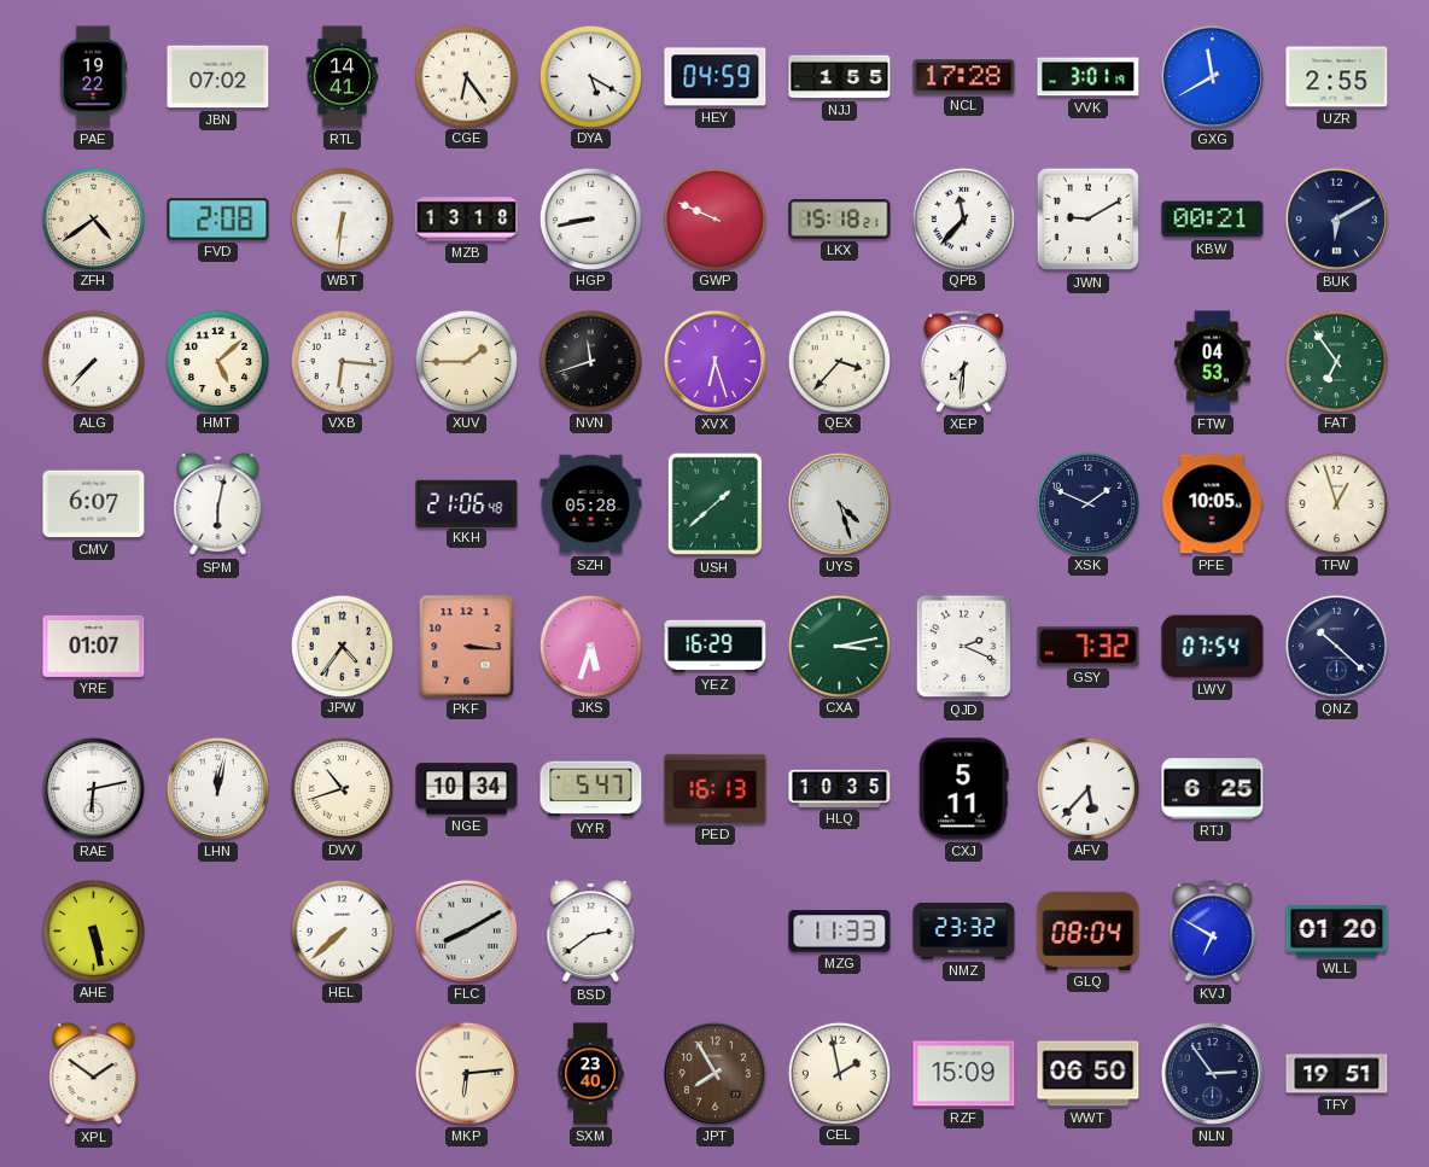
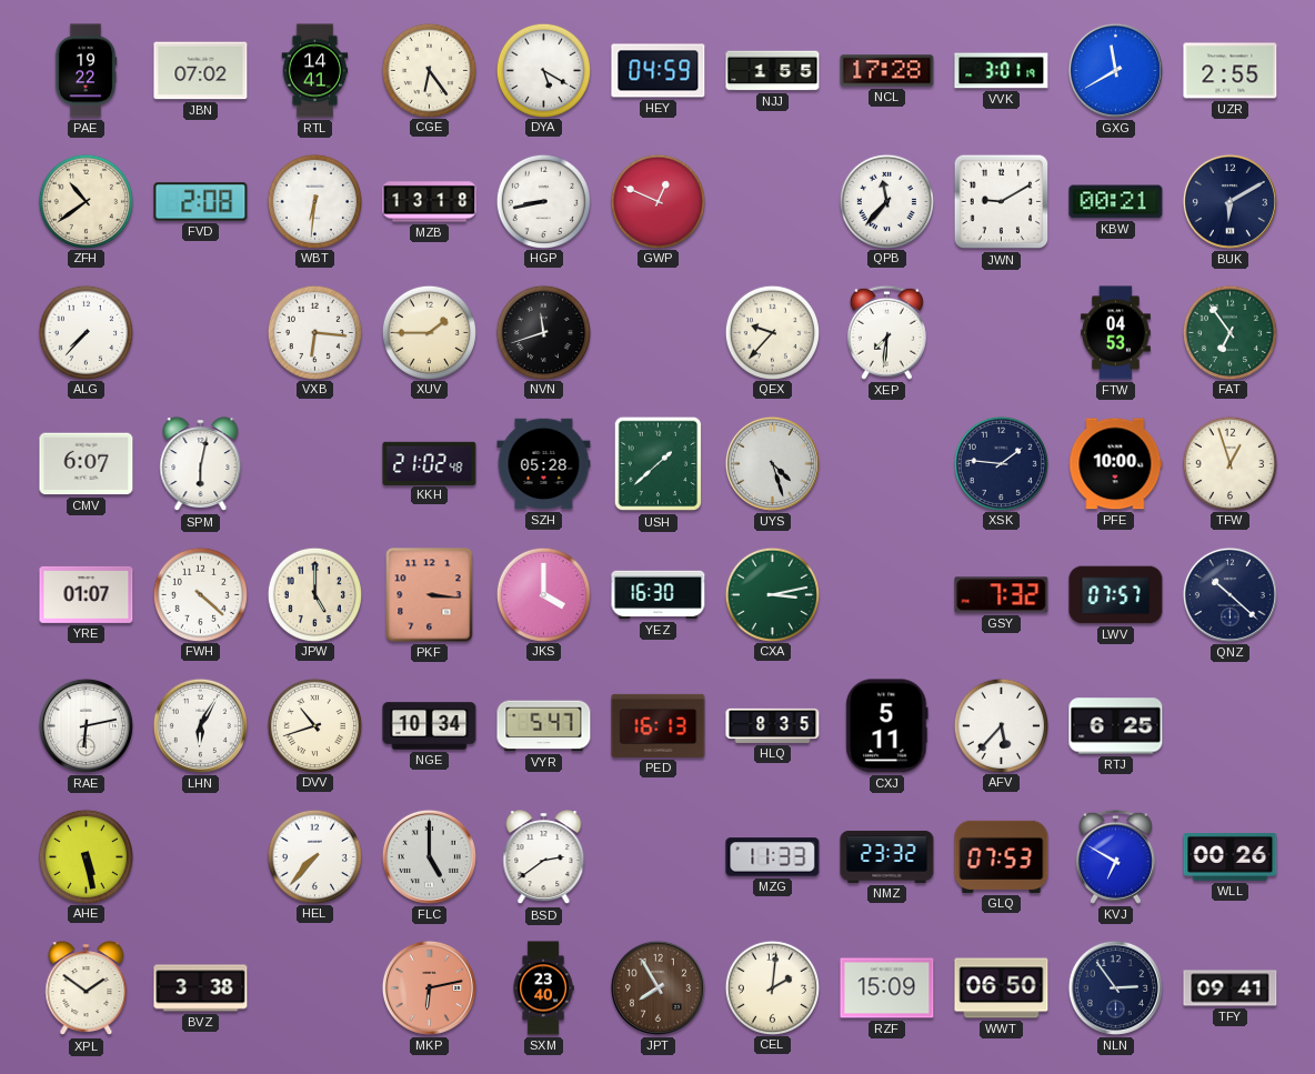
ZFH: 4:39 -> 10:39 (86, 201)
GWP: 9:49 -> 12:49 (657, 201)
LKX: 15:18 -> none (840, 220)
HMT: 5:08 -> none (217, 361)
XVX: 6:27 -> none (714, 361)
QEX: 3:37 -> 9:37 (772, 332)
KKH: 21:06 -> 21:02 (430, 463)
XSK: 1:49 -> 1:46 (1001, 463)
PFE: 10:05 -> 10:00 (1116, 464)
FWH: none -> 4:22 (200, 594)
JPW: 4:36 -> 5:00 (314, 594)
JKS: 5:33 -> 4:00 (543, 594)
YEZ: 16:29 -> 16:30 (659, 595)
QJD: 2:19 -> none (964, 647)
LWV: 07:54 -> 07:57 (1116, 595)
LHN: 12:02 -> 6:05 (200, 725)
HLQ: 10:35 -> 8:35 (773, 725)
HEL: 7:38 -> 7:37 (314, 856)
FLC: 8:10 -> 5:00 (429, 856)
GLQ: 08:04 -> 07:53 (1002, 856)
WLL: 01:20 -> 00:26 (1231, 857)
BVZ: none -> 3:38 (201, 988)
MKP: 6:14 -> 6:13 (429, 987)
MKP dial: cream -> salmon (429, 987)
CEL: 1:58 -> 2:01 (772, 987)
TFY: 19:51 -> 09:41 (1231, 988)
